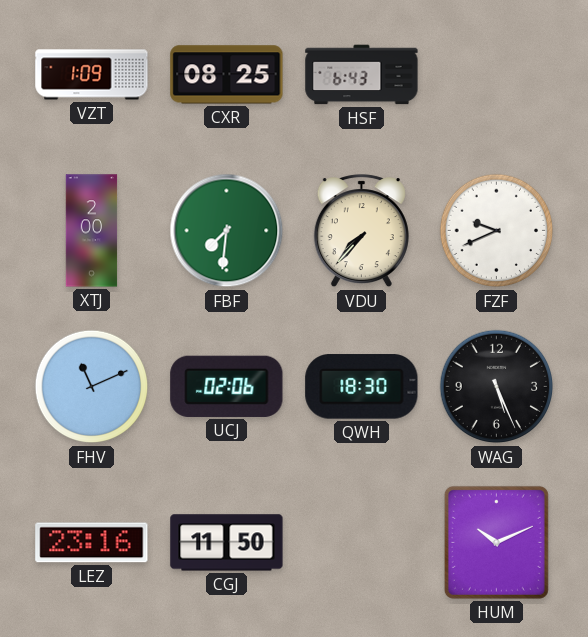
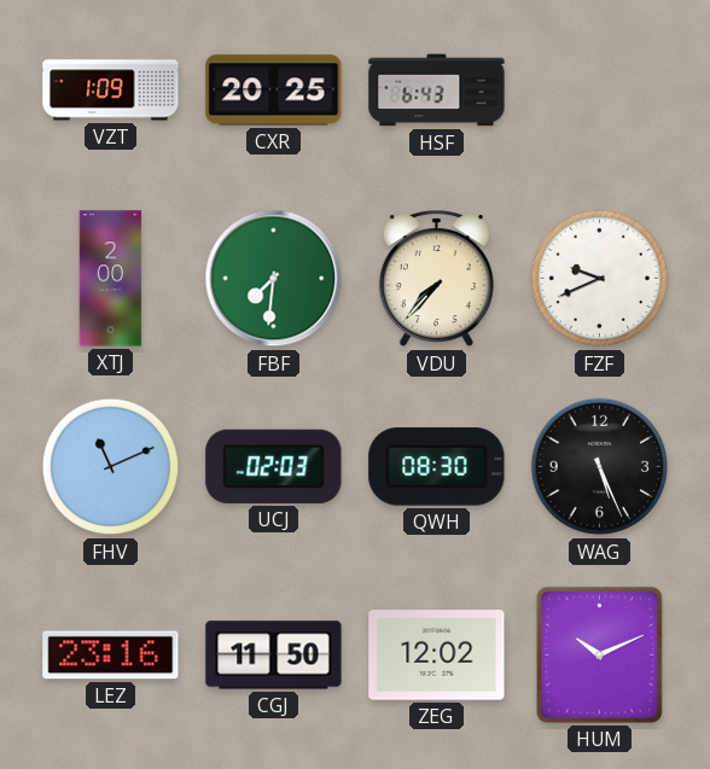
CXR: 08:25 -> 20:25 (274, 91)
UCJ: 02:06 -> 02:03 (274, 466)
QWH: 18:30 -> 08:30 (437, 467)
ZEG: none -> 12:02 (437, 656)
